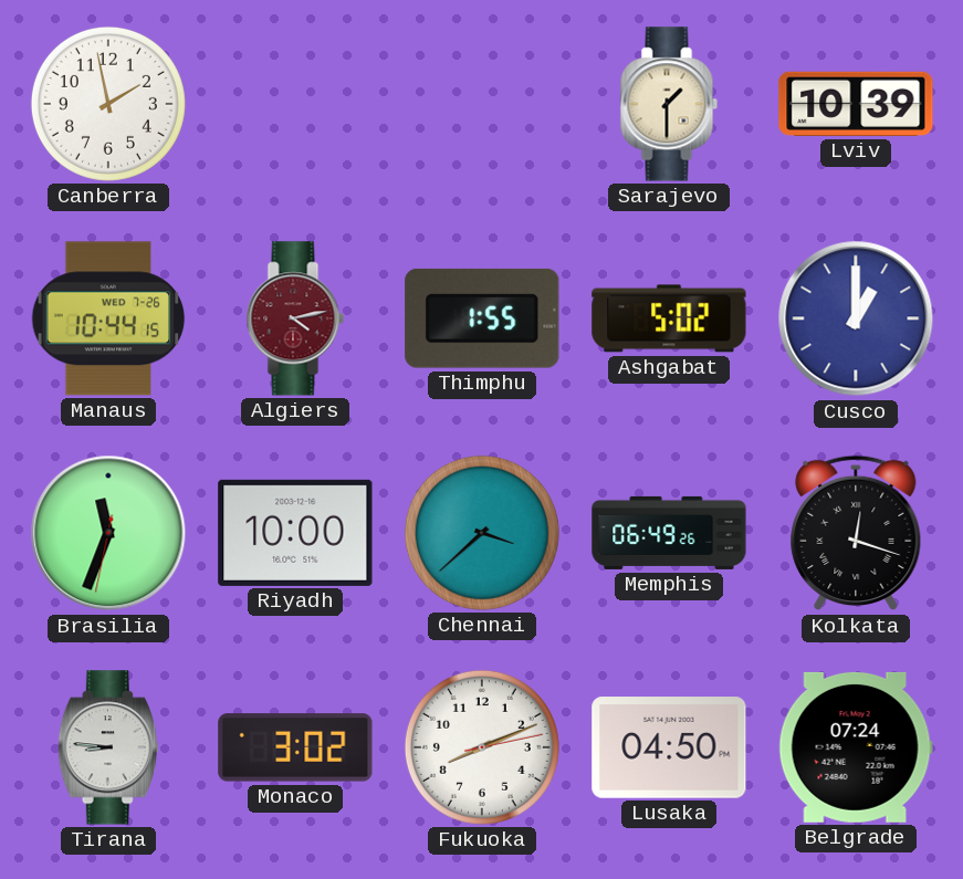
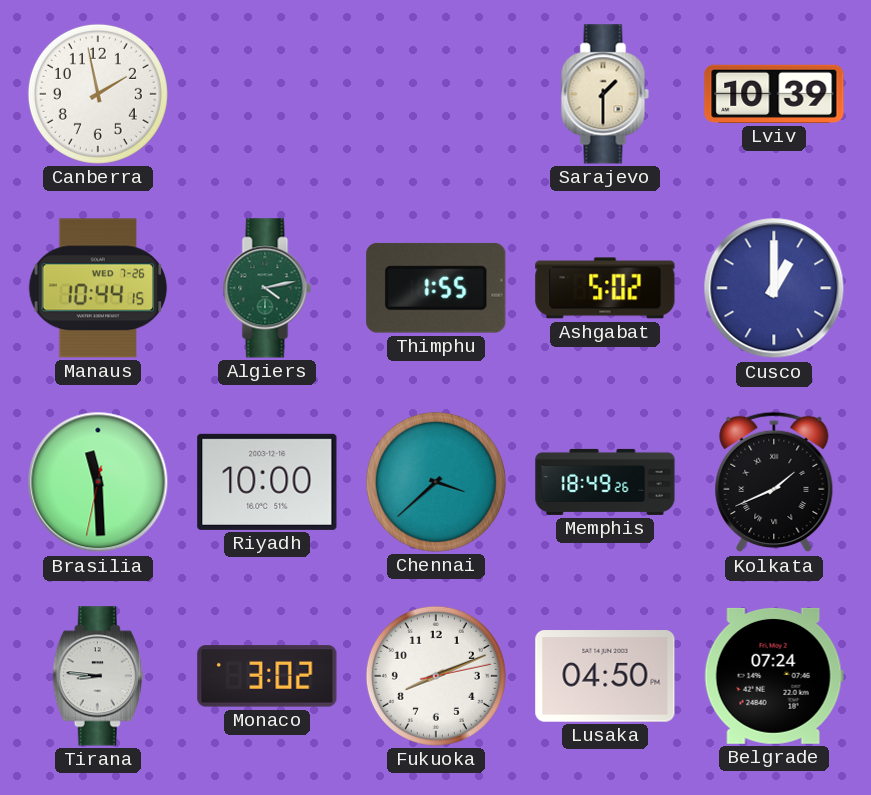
Algiers dial: burgundy -> green (267, 288)
Brasilia: 11:33 -> 11:29 (98, 482)
Memphis: 06:49 -> 18:49 (605, 482)
Kolkata: 12:18 -> 1:41 (774, 482)
